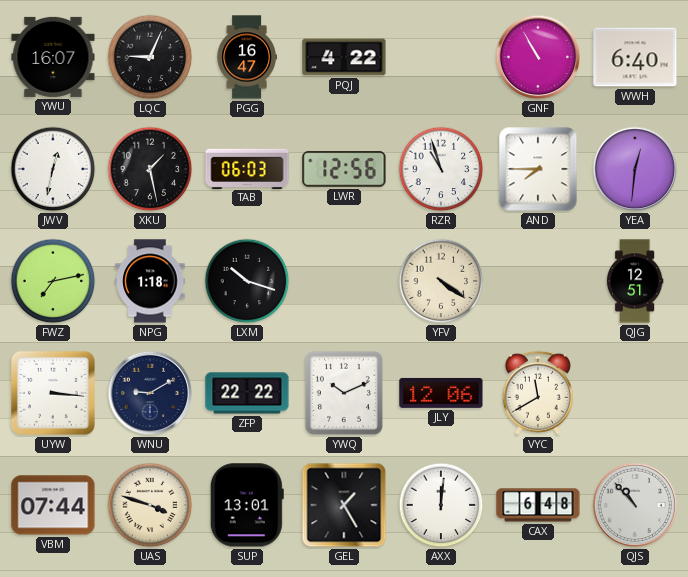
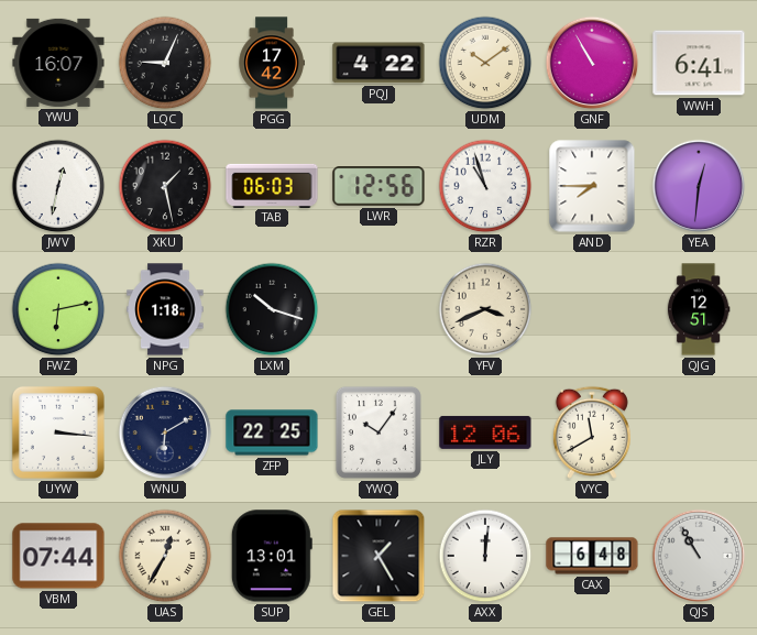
PGG: 16:47 -> 17:42 (272, 63)
UDM: none -> 10:09 (485, 63)
WWH: 6:40 -> 6:41 (699, 63)
FWZ: 7:13 -> 6:13 (58, 309)
YFV: 4:21 -> 3:41 (485, 309)
WNU: 9:10 -> 6:10 (165, 433)
ZFP: 22:22 -> 22:25 (272, 433)
YWQ: 10:11 -> 10:06 (378, 433)
UAS: 3:48 -> 12:35 (165, 556)
QJS: 10:53 -> 10:55 (699, 556)
